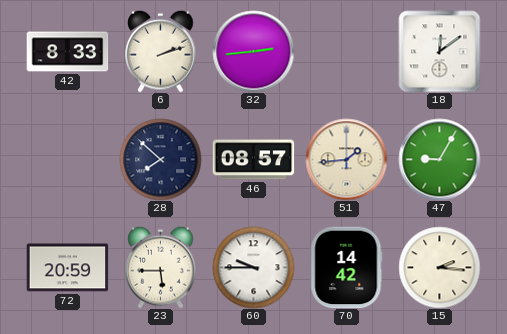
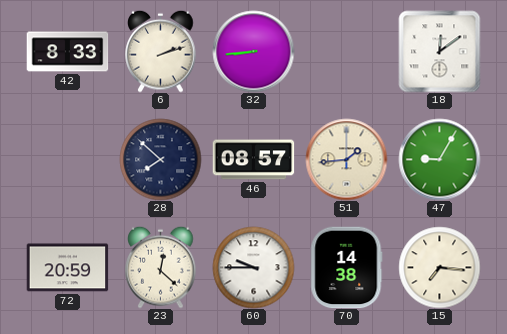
32: 2:44 -> 8:44 (253, 51)
23: 5:45 -> 12:22 (161, 267)
70: 14:42 -> 14:38 (347, 267)
15: 2:16 -> 7:16 (439, 267)
